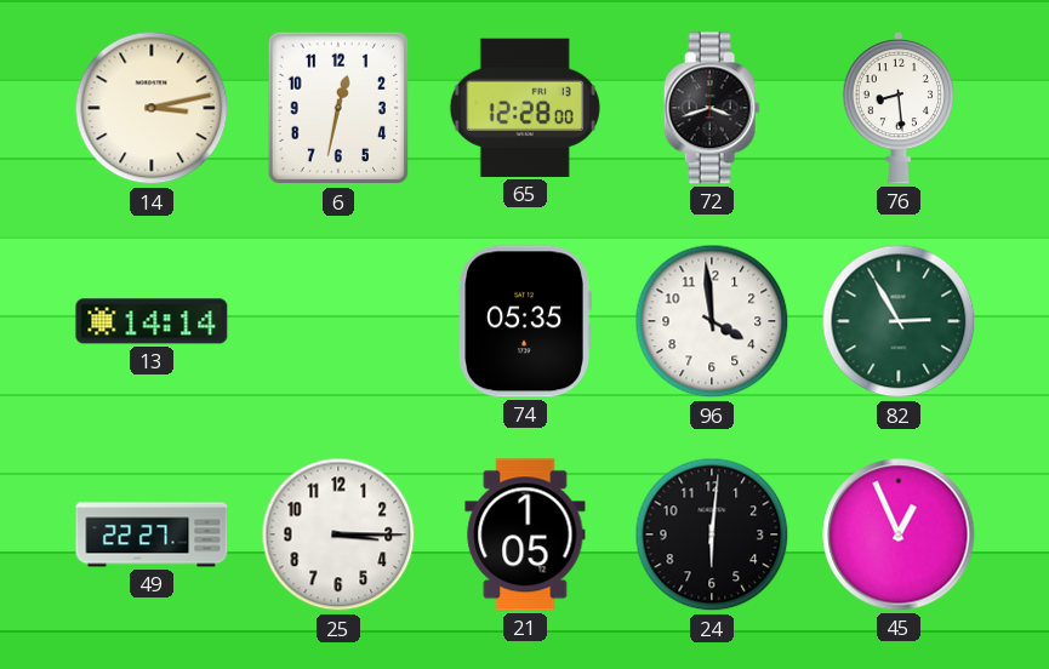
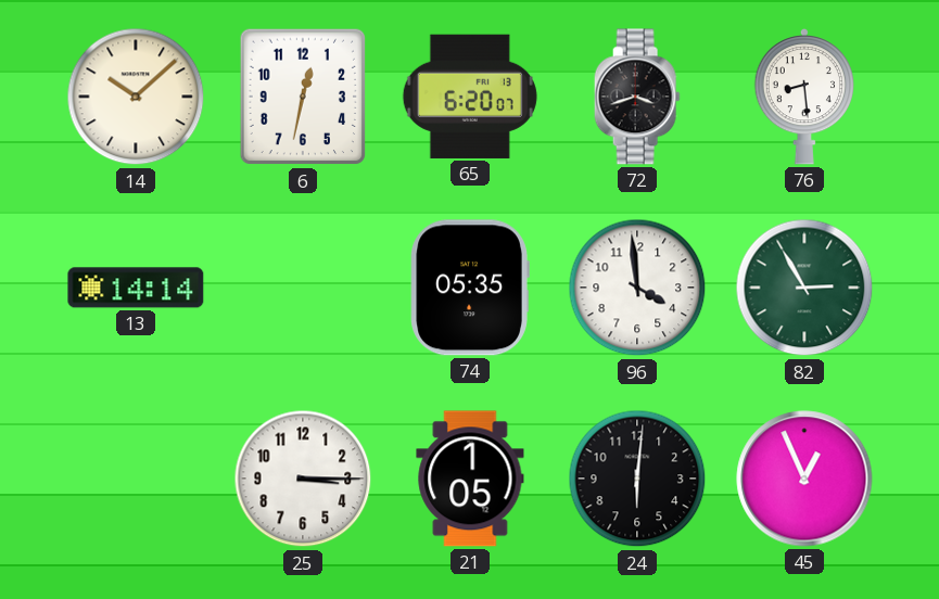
14: 3:13 -> 10:08 (136, 97)
65: 12:28 -> 6:20 (470, 97)
49: 22:27 -> none (152, 534)
